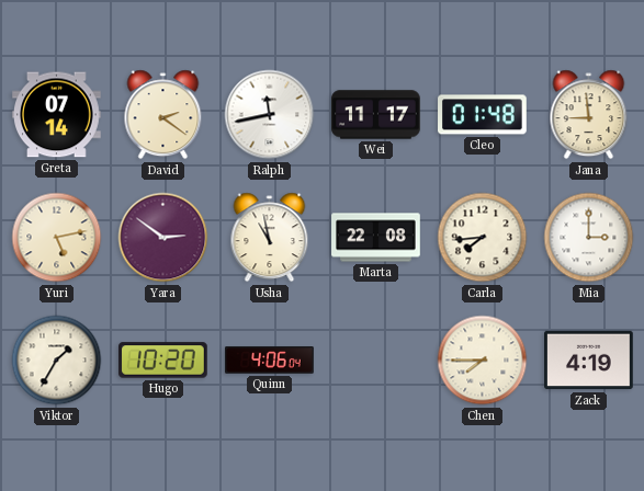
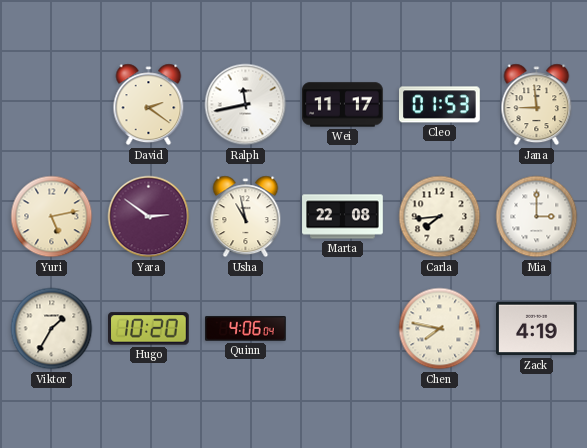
Greta: 07:14 -> none (57, 115)
Cleo: 01:48 -> 01:53 (440, 105)
Chen: 7:45 -> 7:47 (440, 329)
